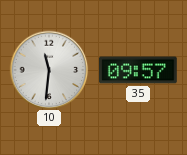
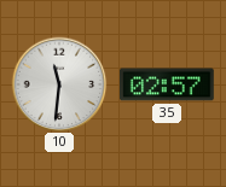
35: 09:57 -> 02:57 (168, 84)
